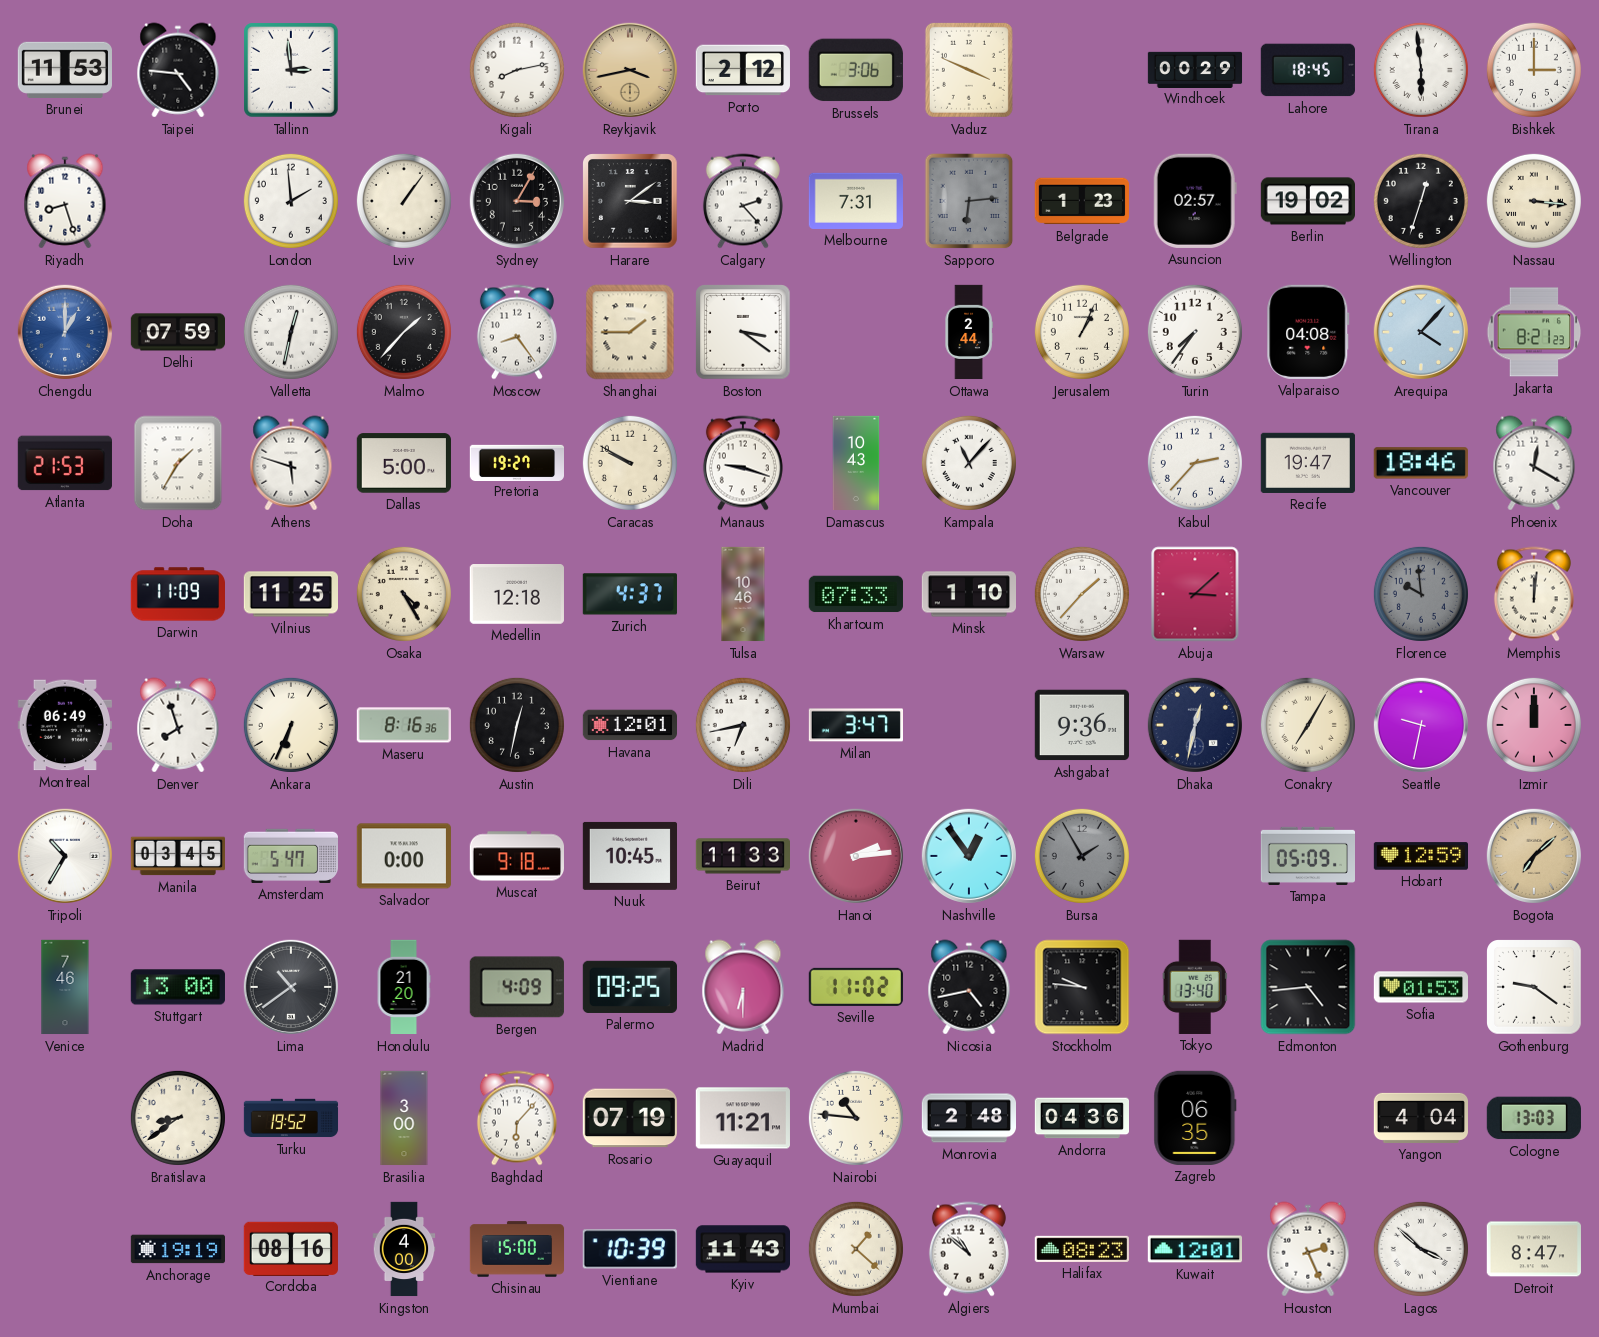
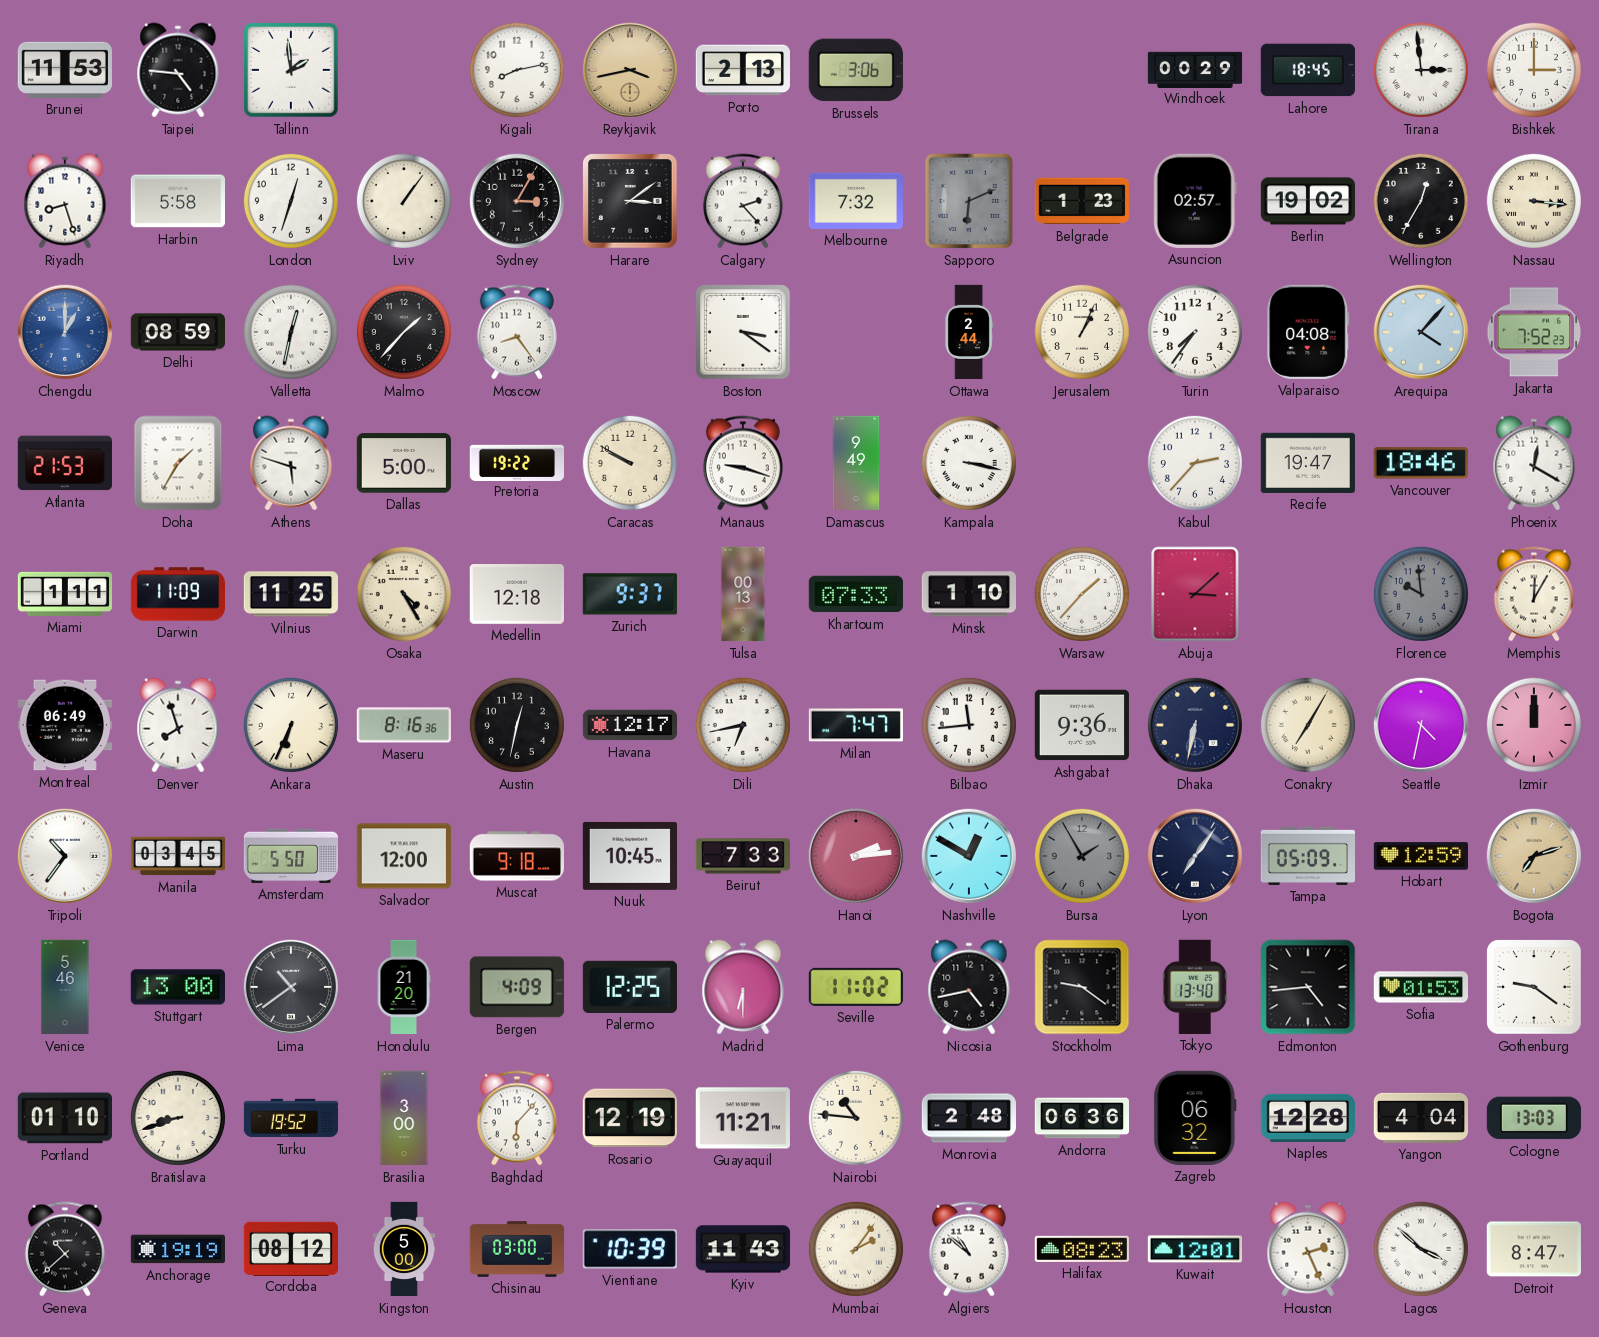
Tallinn: 2:59 -> 1:59 (291, 70)
Porto: 2:12 -> 2:13 (743, 70)
Vaduz: 3:49 -> none (969, 70)
Tirana: 5:59 -> 2:59 (1421, 70)
Harbin: none -> 5:58 (177, 201)
London: 1:59 -> 12:33 (291, 201)
Melbourne: 7:31 -> 7:32 (855, 201)
Sapporo: 6:14 -> 6:11 (969, 201)
Wellington: 12:33 -> 12:35 (1421, 201)
Delhi: 07:59 -> 08:59 (177, 332)
Shanghai: 1:45 -> none (630, 332)
Jakarta: 8:21 -> 7:52 (1534, 332)
Pretoria: 19:27 -> 19:22 (516, 462)
Damascus: 10:43 -> 9:49 (856, 463)
Kampala: 11:07 -> 3:17 (969, 463)
Miami: none -> 1:11 (64, 594)
Zurich: 4:37 -> 9:37 (630, 594)
Tulsa: 10:46 -> 00:13 (743, 594)
Memphis: 12:01 -> 12:05 (1534, 594)
Havana: 12:01 -> 12:17 (629, 725)
Milan: 3:47 -> 7:47 (855, 725)
Bilbao: none -> 11:44 (969, 725)
Dhaka: 12:32 -> 6:32 (1195, 725)
Seattle: 9:32 -> 4:32 (1421, 725)
Tripoli: 10:35 -> 10:36 (65, 856)
Amsterdam: 5:47 -> 5:50 (290, 856)
Salvador: 0:00 -> 12:00 (404, 856)
Beirut: 11:33 -> 7:33 (742, 856)
Nashville: 12:54 -> 12:50 (969, 856)
Lyon: none -> 7:06 (1195, 856)
Bogota: 7:08 -> 7:12 (1534, 856)
Venice: 7:46 -> 5:46 (65, 987)
Palermo: 09:25 -> 12:25 (630, 987)
Stockholm: 9:46 -> 9:21 (1082, 987)
Portland: none -> 01:10 (65, 1118)
Bratislava: 8:39 -> 8:42 (178, 1118)
Rosario: 07:19 -> 12:19 (630, 1118)
Andorra: 04:36 -> 06:36 (1081, 1118)
Zagreb: 06:35 -> 06:32 (1195, 1118)
Naples: none -> 12:28 (1308, 1118)
Geneva: none -> 10:38 (65, 1249)
Cordoba: 08:16 -> 08:12 (290, 1248)
Kingston: 4:00 -> 5:00 (404, 1249)
Chisinau: 15:00 -> 03:00 (517, 1249)
Mumbai: 1:22 -> 2:06 (856, 1249)
